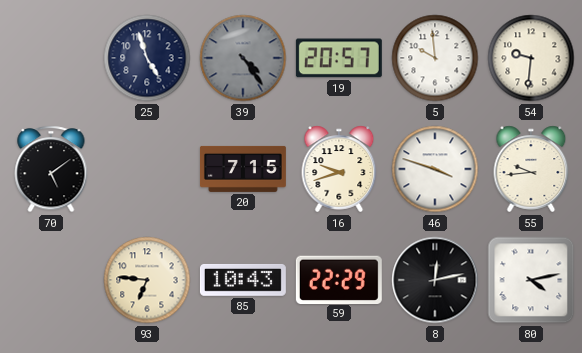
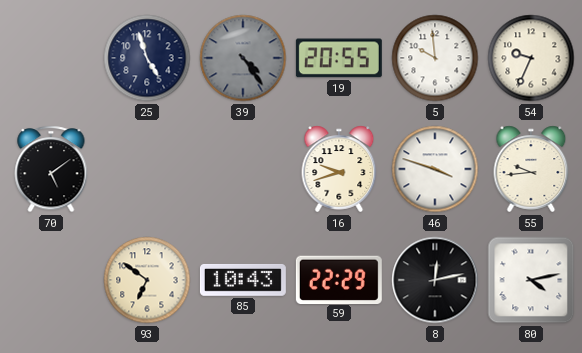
19: 20:57 -> 20:55 (339, 58)
54: 9:31 -> 9:34 (531, 58)
20: 7:15 -> none (243, 169)
93: 6:46 -> 6:51 (147, 280)
